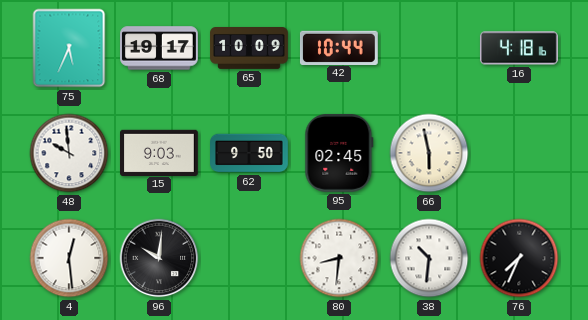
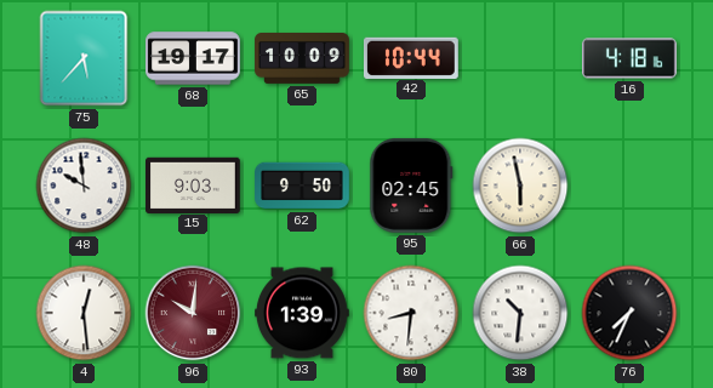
75: 5:34 -> 5:37 (84, 58)
96 dial: black -> burgundy (193, 313)
93: none -> 1:39 (303, 313)
